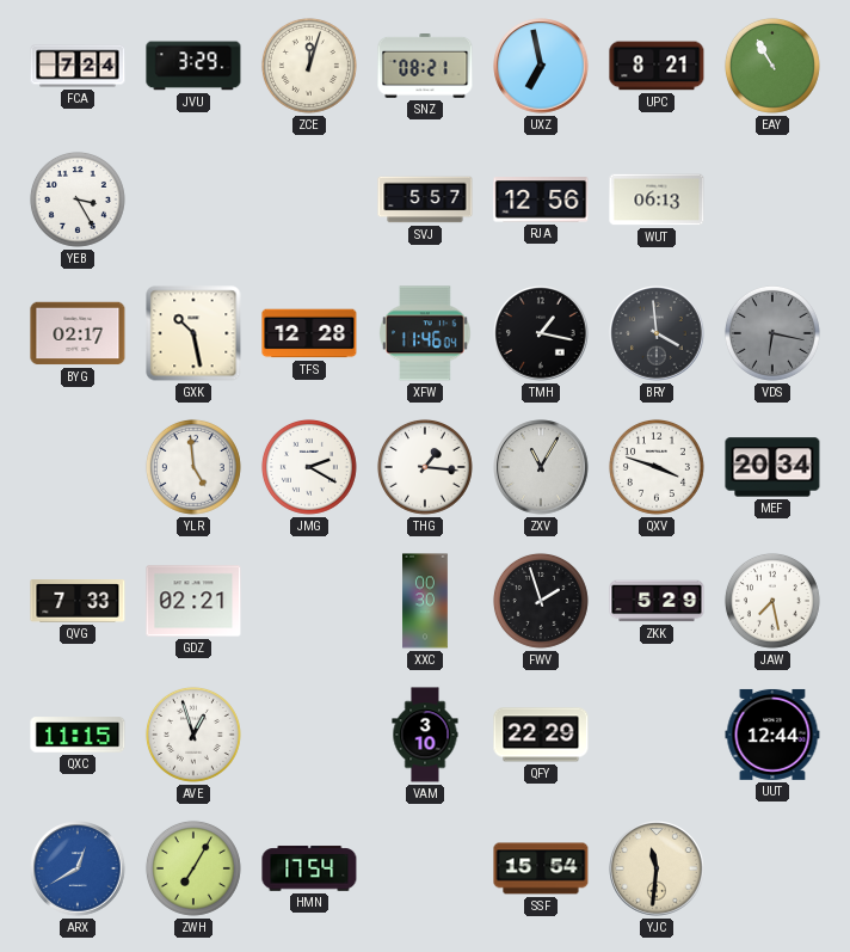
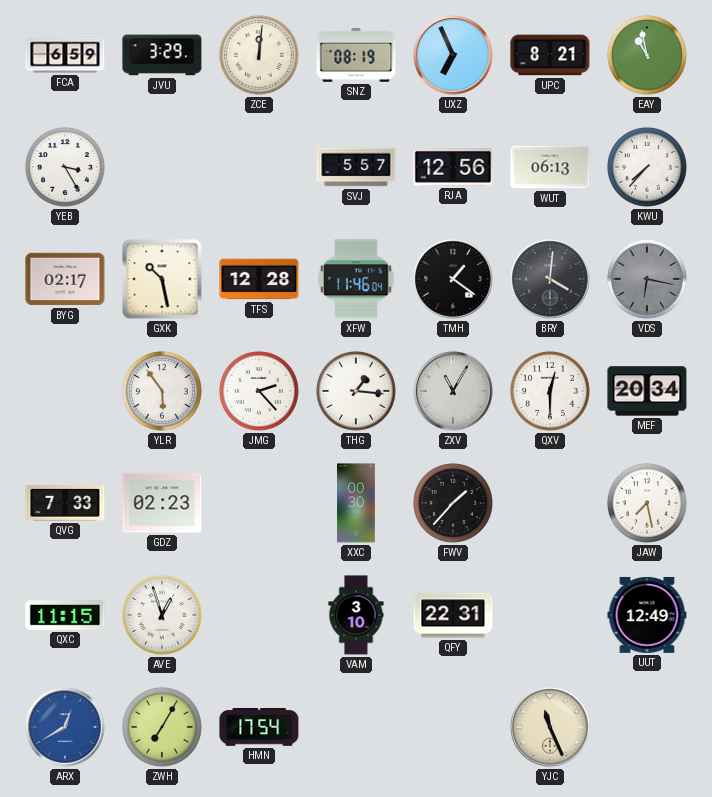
FCA: 7:24 -> 6:59 (65, 55)
ZCE: 12:03 -> 12:01 (259, 55)
SNZ: 08:21 -> 08:19 (356, 56)
UXZ: 6:58 -> 6:56 (453, 55)
EAY: 10:55 -> 10:58 (647, 55)
KWU: none -> 7:37 (647, 167)
TMH: 1:17 -> 1:21 (453, 279)
BRY: 3:59 -> 4:01 (550, 279)
YLR: 4:59 -> 5:54 (162, 391)
JMG: 2:20 -> 2:23 (259, 391)
QXV: 3:48 -> 12:30 (550, 391)
GDZ: 02:21 -> 02:23 (162, 503)
FWV: 1:57 -> 1:37 (453, 503)
ZKK: 5:29 -> none (657, 601)
QFY: 22:29 -> 22:31 (453, 615)
UUT: 12:44 -> 12:49 (647, 615)
SSF: 15:54 -> none (541, 868)
YJC: 11:31 -> 11:26 (550, 727)
